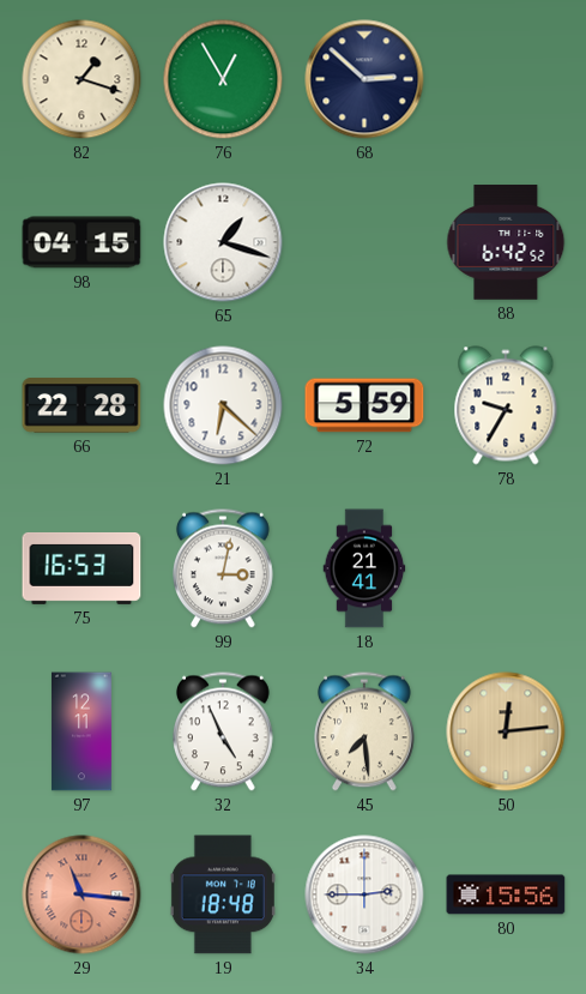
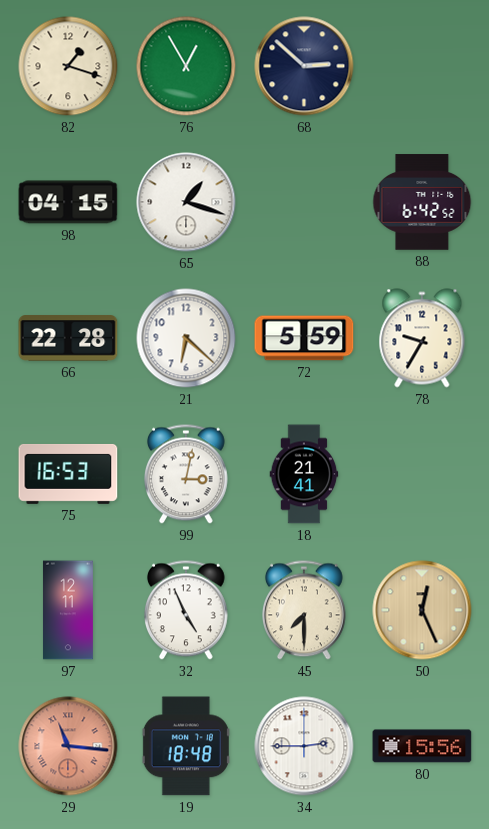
45: 7:29 -> 7:30 (305, 610)
50: 12:14 -> 12:26 (422, 610)
